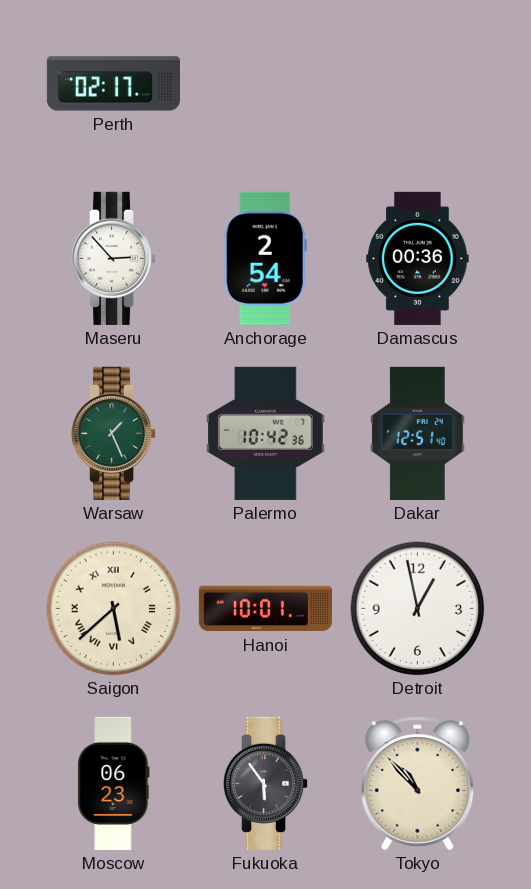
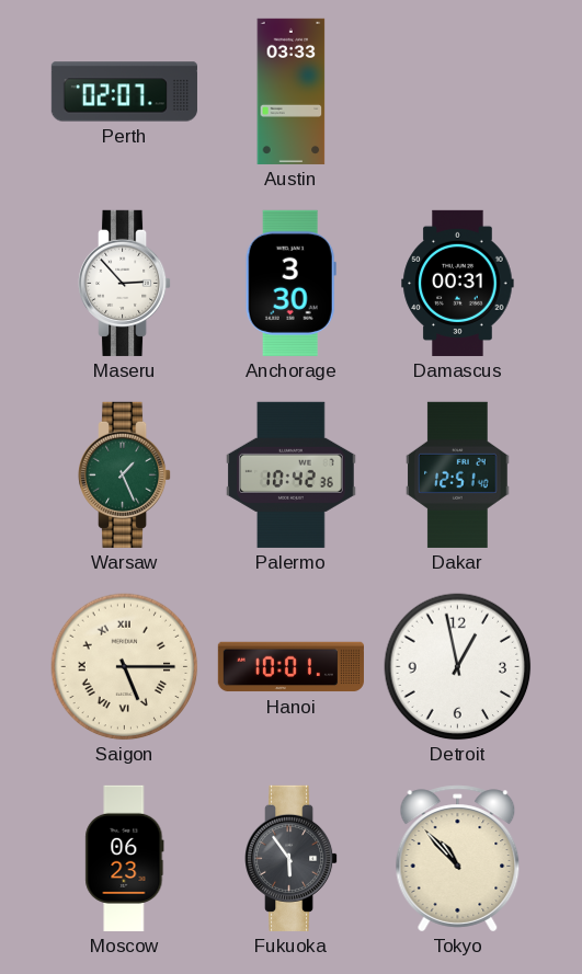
Perth: 02:17 -> 02:07 (124, 92)
Austin: none -> 03:33 (292, 91)
Anchorage: 2:54 -> 3:30 (290, 283)
Damascus: 00:36 -> 00:31 (458, 283)
Saigon: 5:38 -> 5:15 (125, 667)
